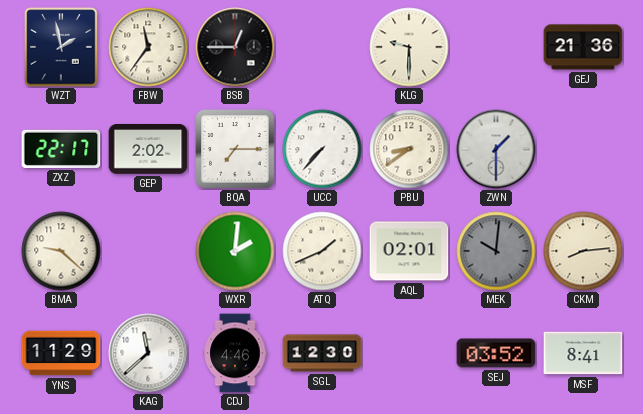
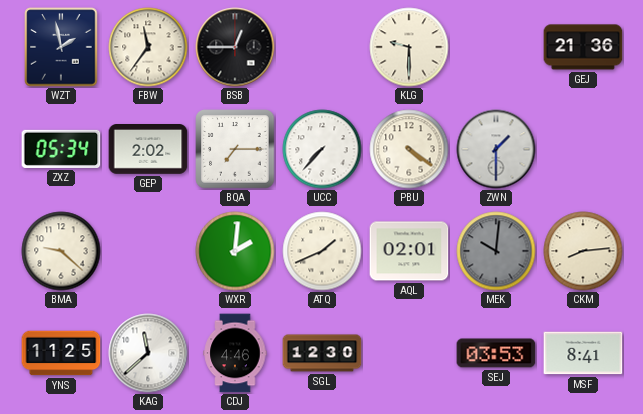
ZXZ: 22:17 -> 05:34 (61, 149)
PBU: 8:39 -> 4:21 (409, 149)
YNS: 11:29 -> 11:25 (61, 353)
SEJ: 03:52 -> 03:53 (496, 353)
